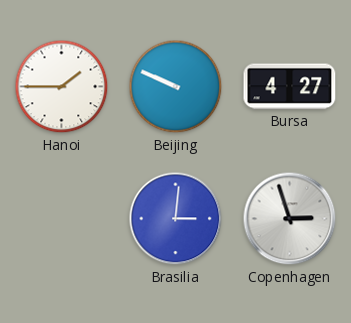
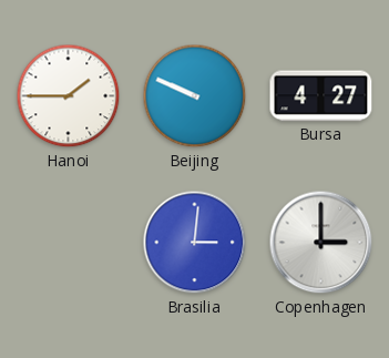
Copenhagen: 2:57 -> 3:00 (321, 243)
